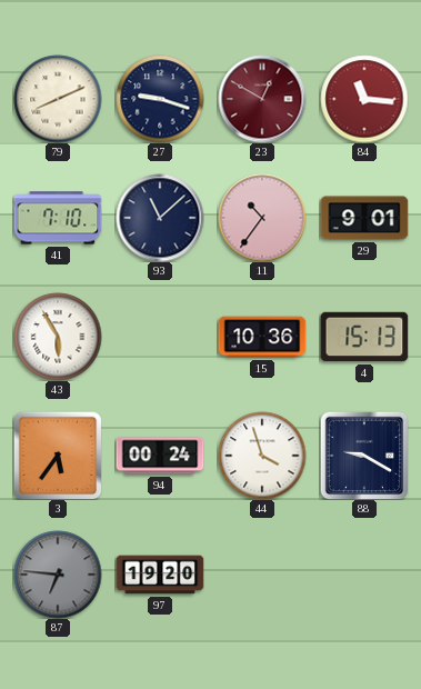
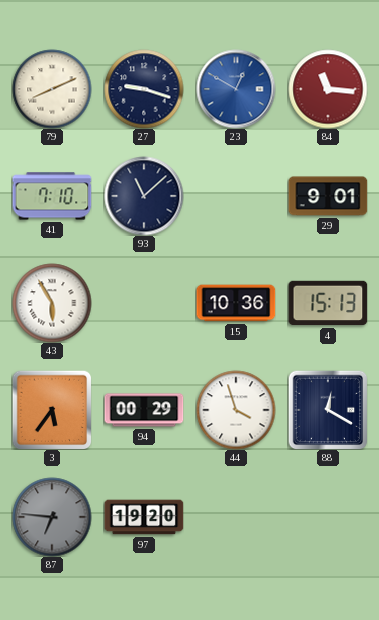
23 dial: burgundy -> blue (236, 89)
11: 10:36 -> none (262, 218)
94: 00:24 -> 00:29 (144, 410)
88: 9:20 -> 12:20 (328, 410)
